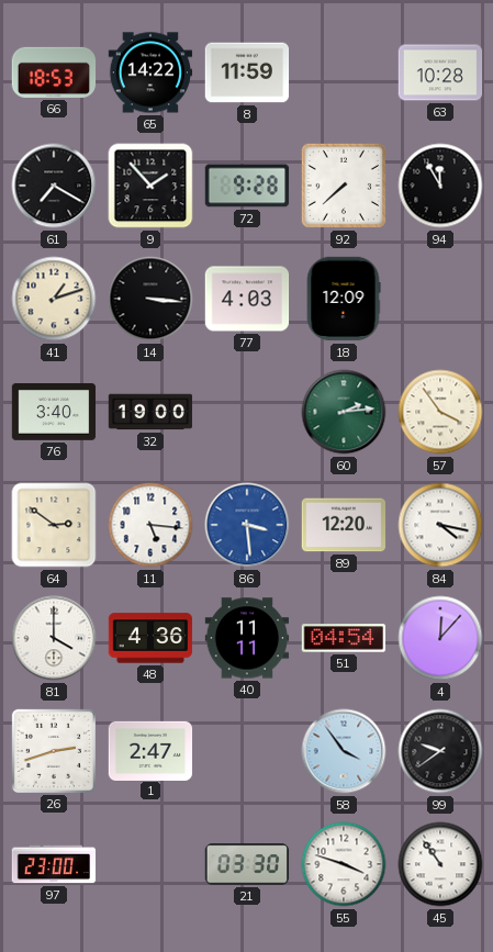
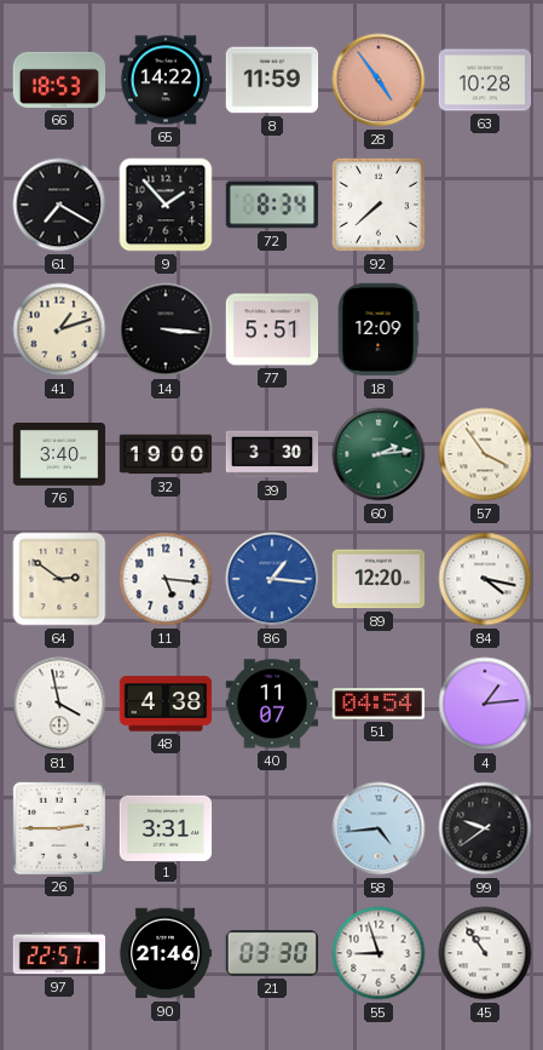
28: none -> 4:54 (379, 80)
72: 9:28 -> 8:34 (272, 205)
94: 11:55 -> none (440, 186)
77: 4:03 -> 5:51 (272, 329)
39: none -> 3:30 (272, 454)
86: 3:29 -> 1:16 (272, 579)
81: 4:00 -> 3:58 (59, 704)
48: 4:36 -> 4:38 (166, 704)
40: 11:11 -> 11:07 (272, 704)
4: 12:07 -> 1:14 (485, 704)
26: 2:42 -> 2:45 (59, 828)
1: 2:47 -> 3:31 (166, 827)
58: 3:54 -> 4:44 (379, 828)
97: 23:00 -> 22:57 (59, 953)
90: none -> 21:46 (166, 953)
55: 3:48 -> 8:57 (379, 953)
